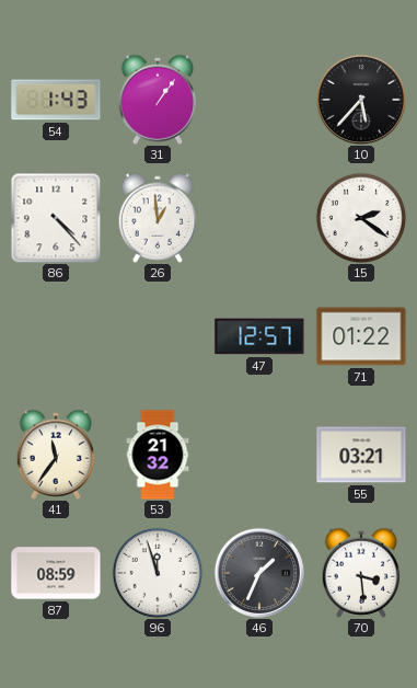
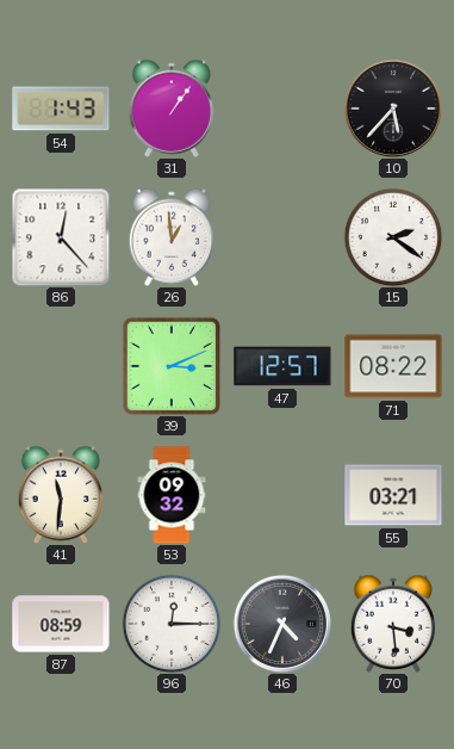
86: 4:23 -> 12:23 (61, 237)
39: none -> 3:11 (172, 366)
71: 01:22 -> 08:22 (393, 366)
41: 11:36 -> 11:31 (61, 495)
53: 21:32 -> 09:32 (172, 495)
96: 11:57 -> 12:15 (172, 624)
46: 1:34 -> 4:34 (282, 624)
